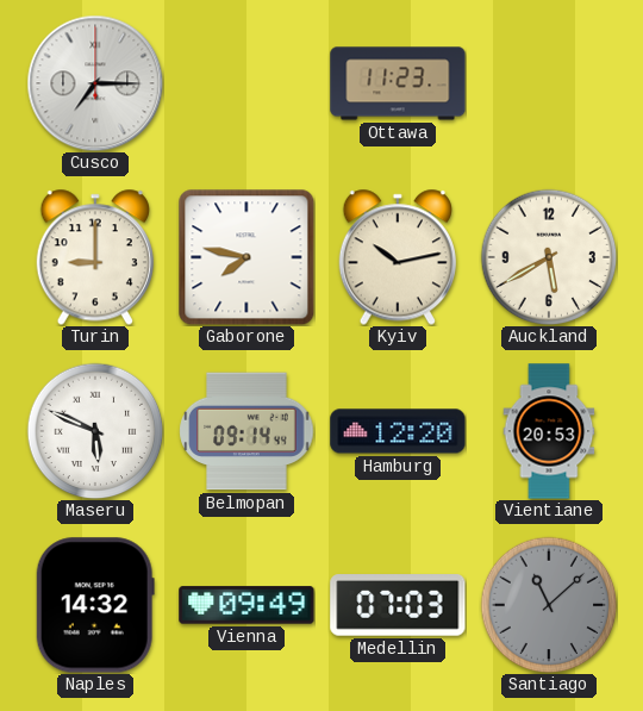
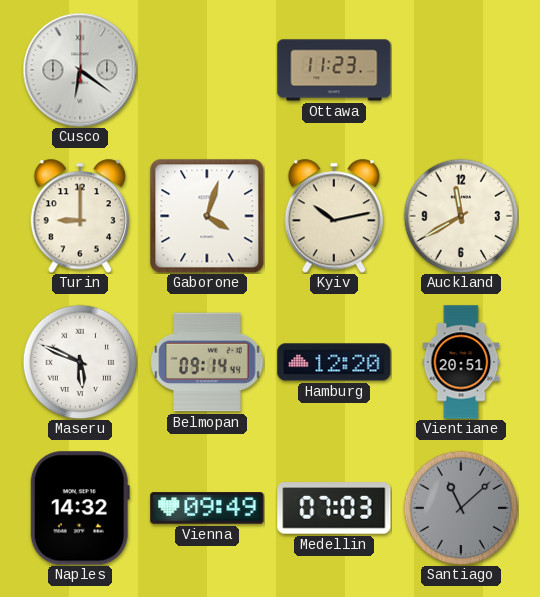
Cusco: 7:15 -> 6:21 (80, 70)
Gaborone: 7:47 -> 4:03 (207, 216)
Auckland: 5:40 -> 11:40 (461, 216)
Vientiane: 20:53 -> 20:51 (461, 362)
